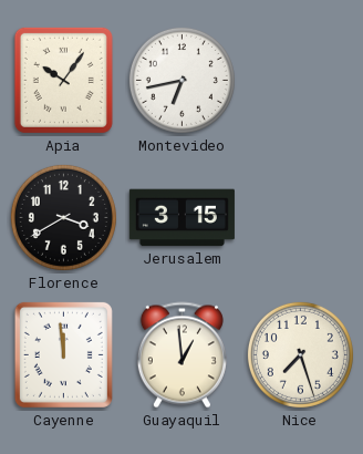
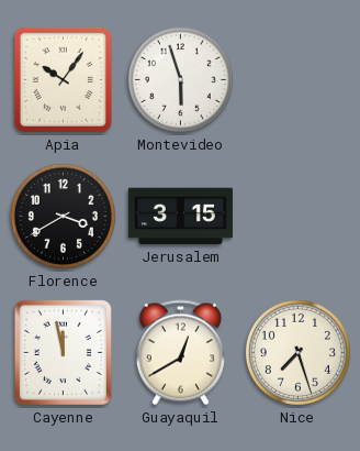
Montevideo: 6:43 -> 5:57 (180, 79)
Cayenne: 11:59 -> 11:58 (63, 352)
Guayaquil: 12:59 -> 12:40 (180, 353)
